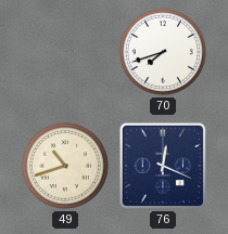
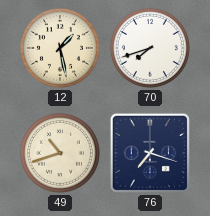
12: none -> 1:28 (60, 48)
76: 12:19 -> 7:18 (150, 153)
